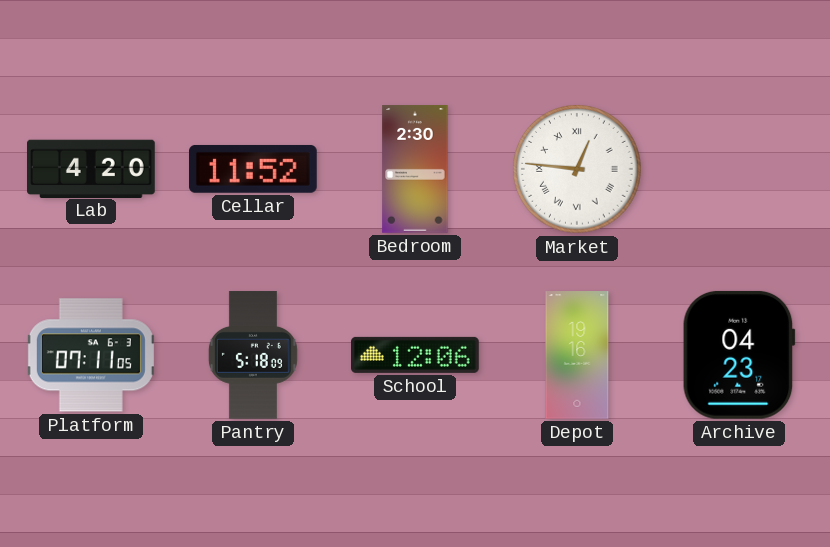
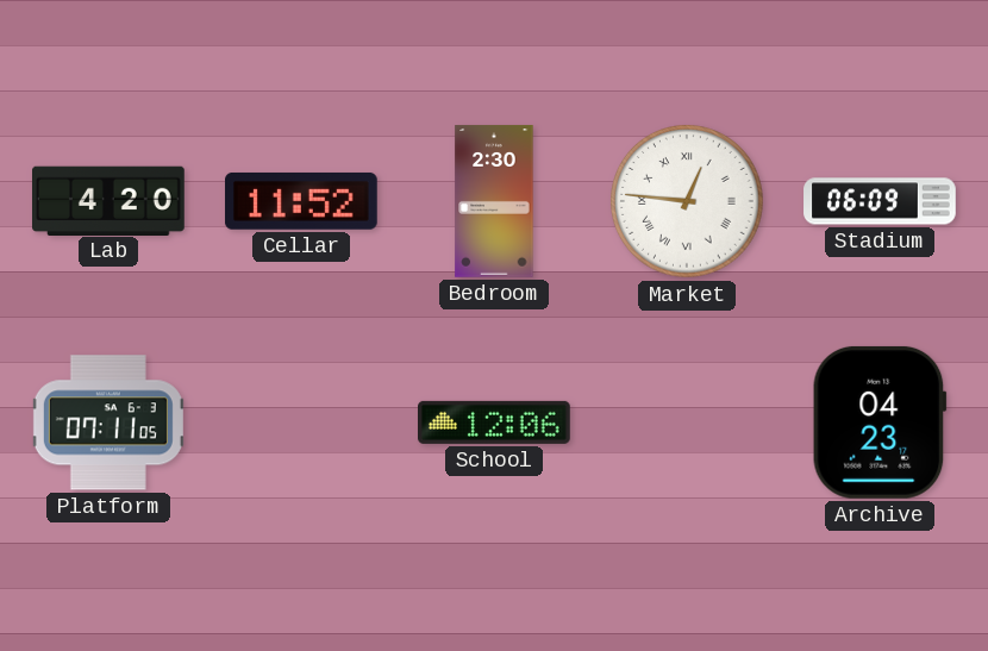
Stadium: none -> 06:09 (880, 201)
Pantry: 5:18 -> none (253, 355)
Depot: 19:16 -> none (577, 355)
